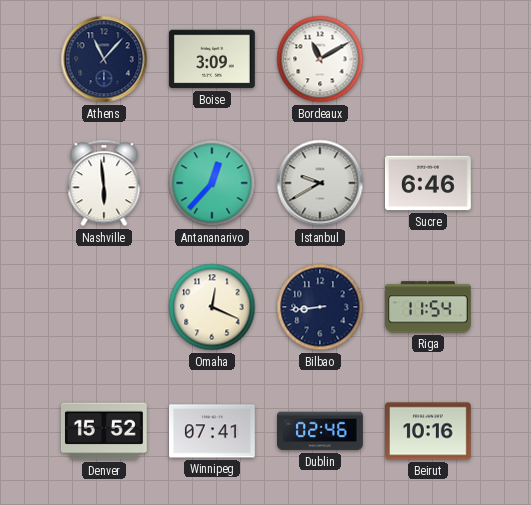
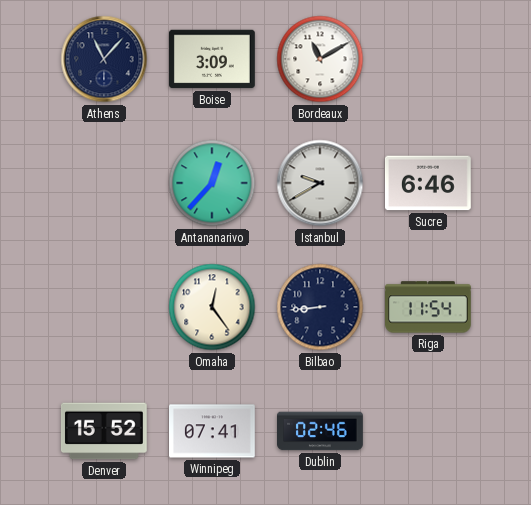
Nashville: 5:59 -> none (104, 183)
Omaha: 12:19 -> 12:24 (212, 307)
Beirut: 10:16 -> none (429, 431)
